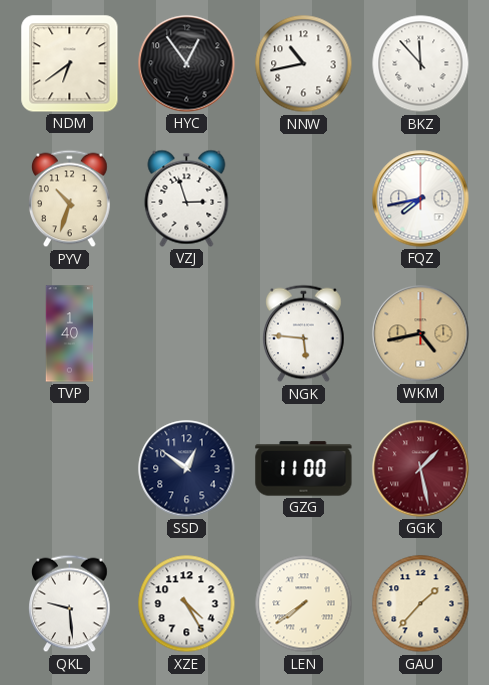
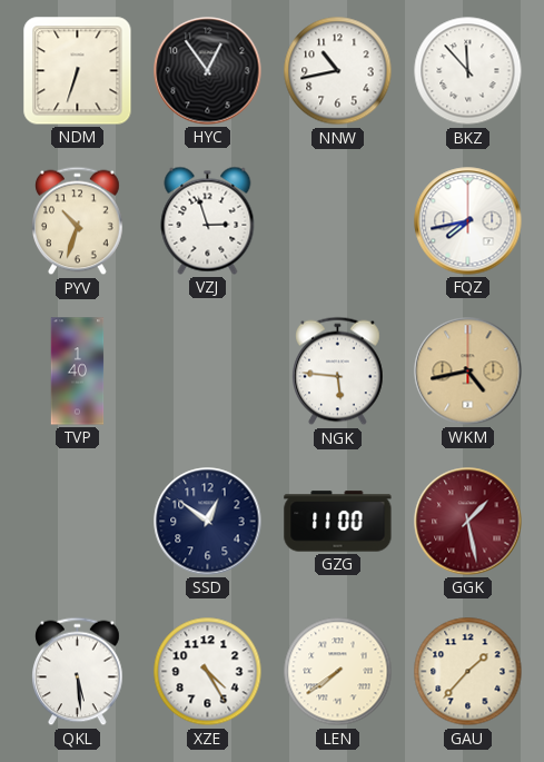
NDM: 6:39 -> 6:33 (78, 71)
QKL: 9:29 -> 5:29 (78, 672)
